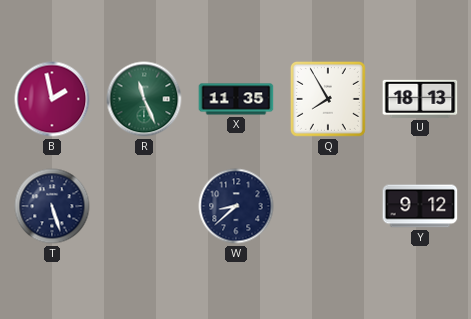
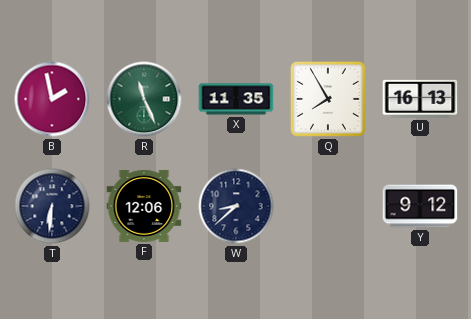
U: 18:13 -> 16:13 (420, 99)
T: 5:27 -> 6:31 (52, 206)
F: none -> 12:06 (144, 206)
